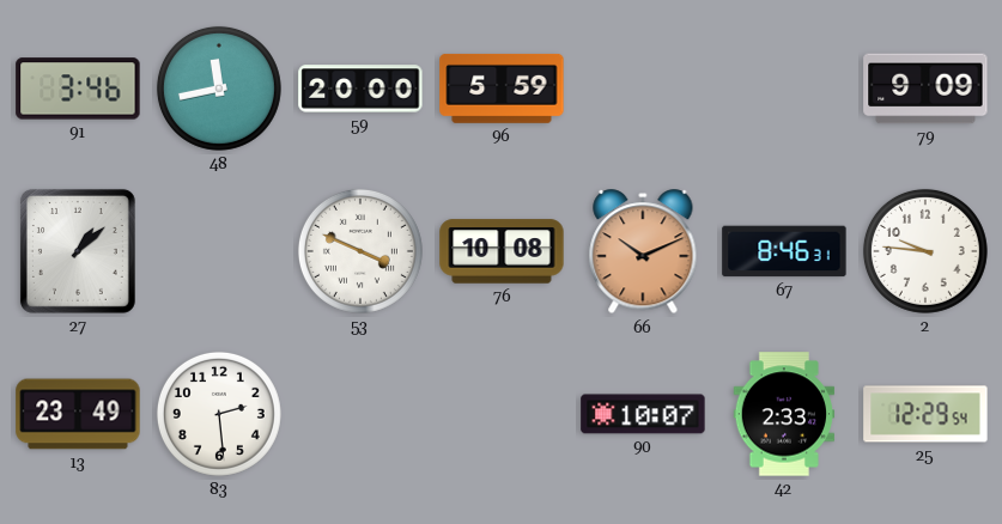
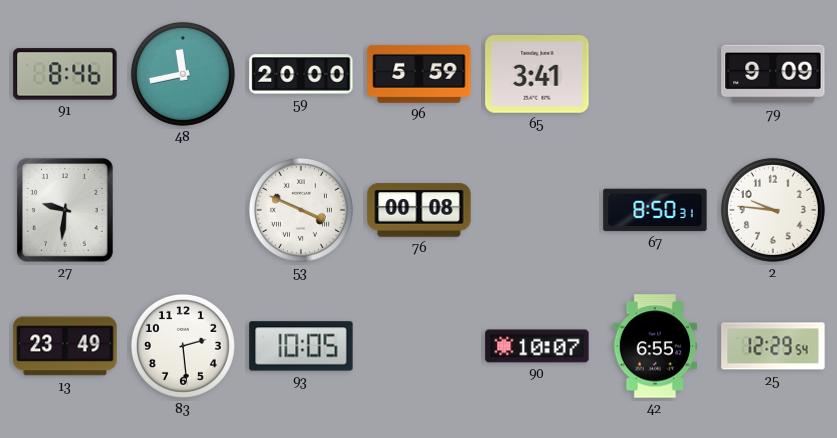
91: 3:46 -> 8:46 (65, 74)
65: none -> 3:41 (537, 75)
27: 1:08 -> 9:31 (65, 210)
76: 10:08 -> 00:08 (419, 210)
66: 10:11 -> none (643, 252)
67: 8:46 -> 8:50 (655, 210)
93: none -> 10:05 (301, 346)
42: 2:33 -> 6:55 (655, 346)
